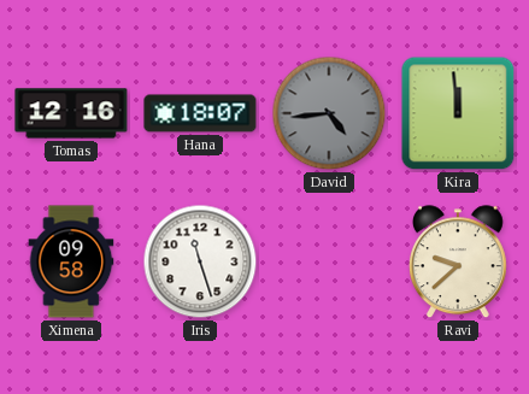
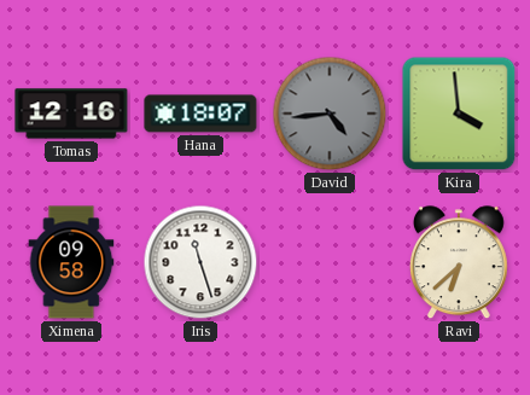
Kira: 11:59 -> 3:59 (459, 114)
Ravi: 9:38 -> 6:38 (459, 263)
